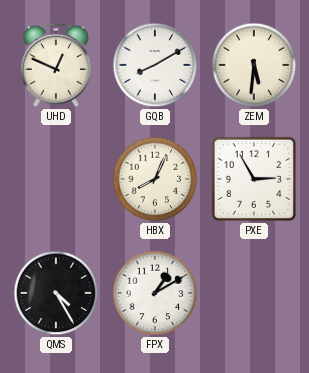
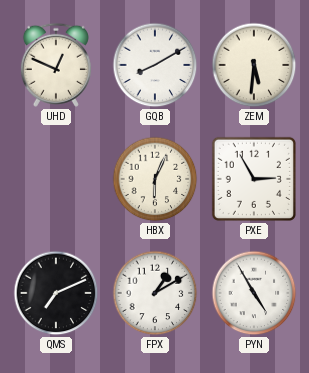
HBX: 8:04 -> 6:04 (155, 179)
QMS: 4:25 -> 7:11 (56, 293)
PYN: none -> 4:55 (254, 293)
